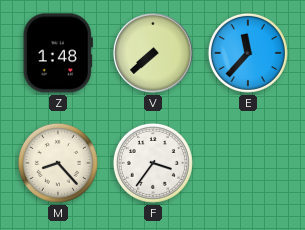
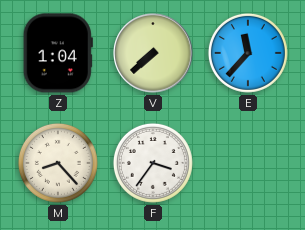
Z: 1:48 -> 1:04 (58, 53)
